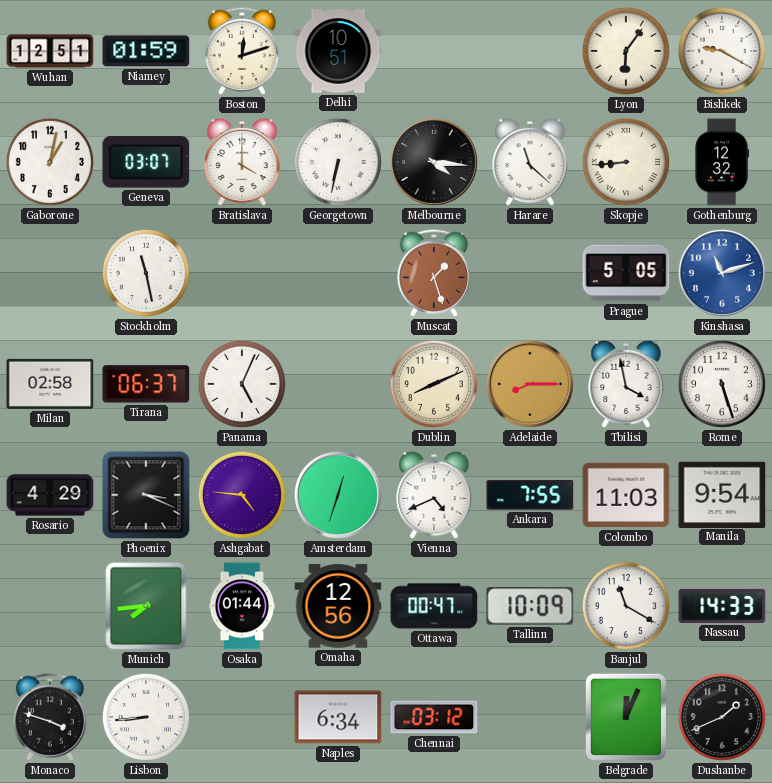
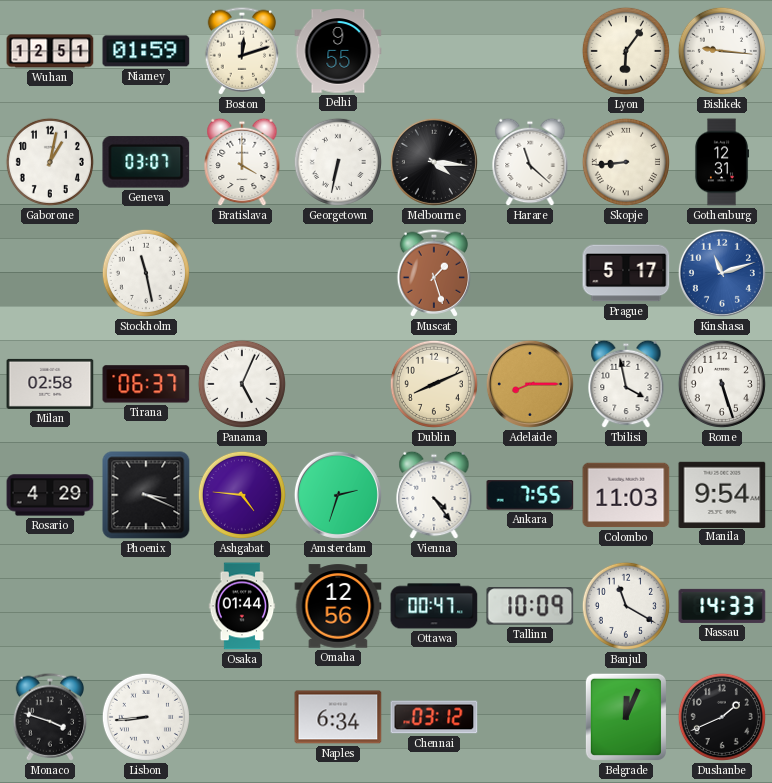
Delhi: 10:51 -> 9:55 (338, 51)
Bishkek: 9:20 -> 9:16 (722, 51)
Gothenburg: 12:32 -> 12:31 (722, 162)
Prague: 5:05 -> 5:17 (626, 273)
Amsterdam: 12:33 -> 2:33 (338, 495)
Vienna: 4:41 -> 4:24 (434, 495)
Munich: 7:44 -> none (146, 606)
